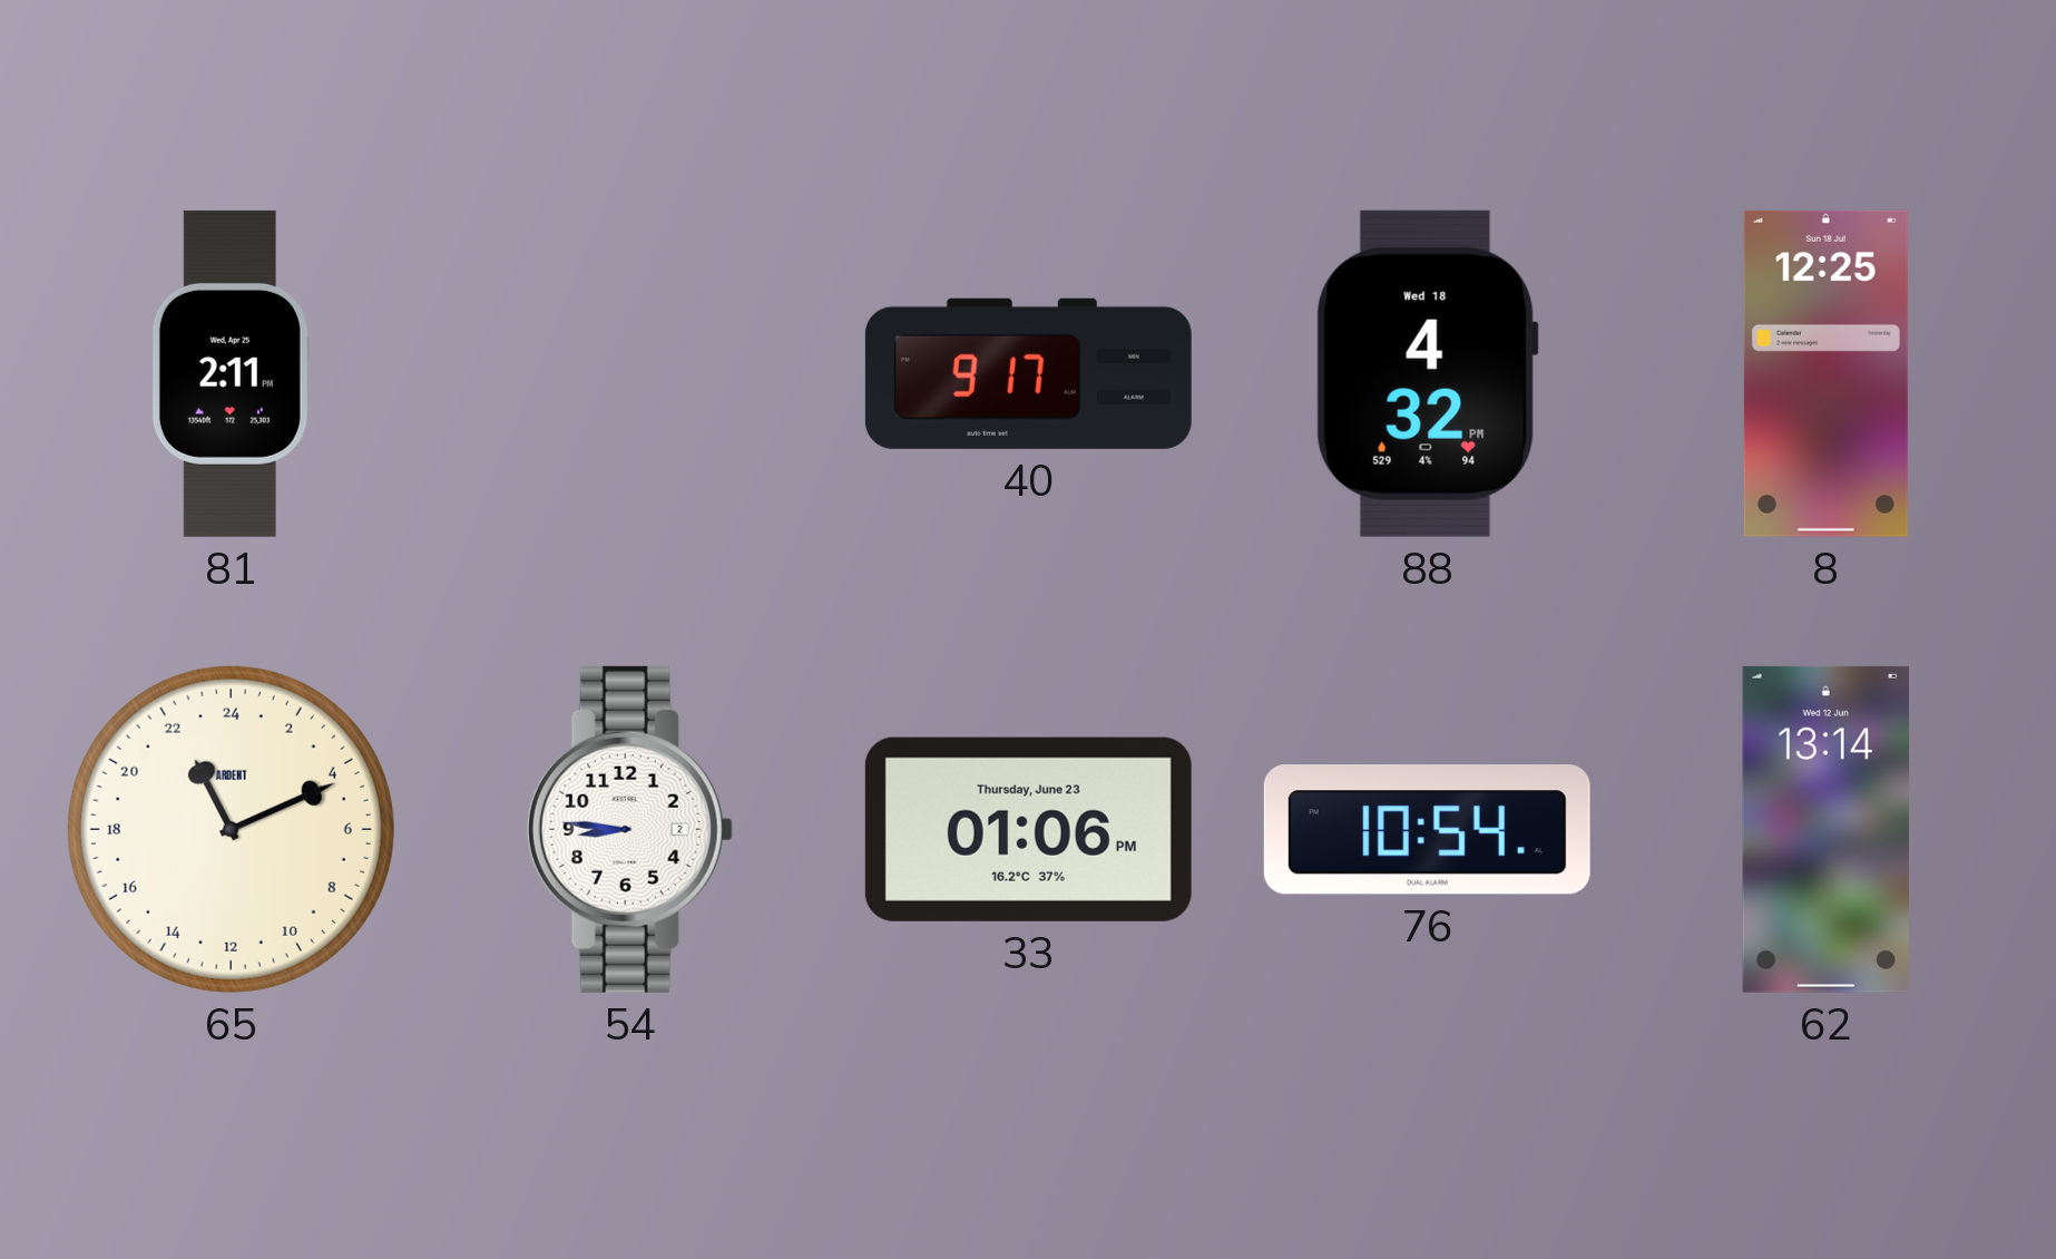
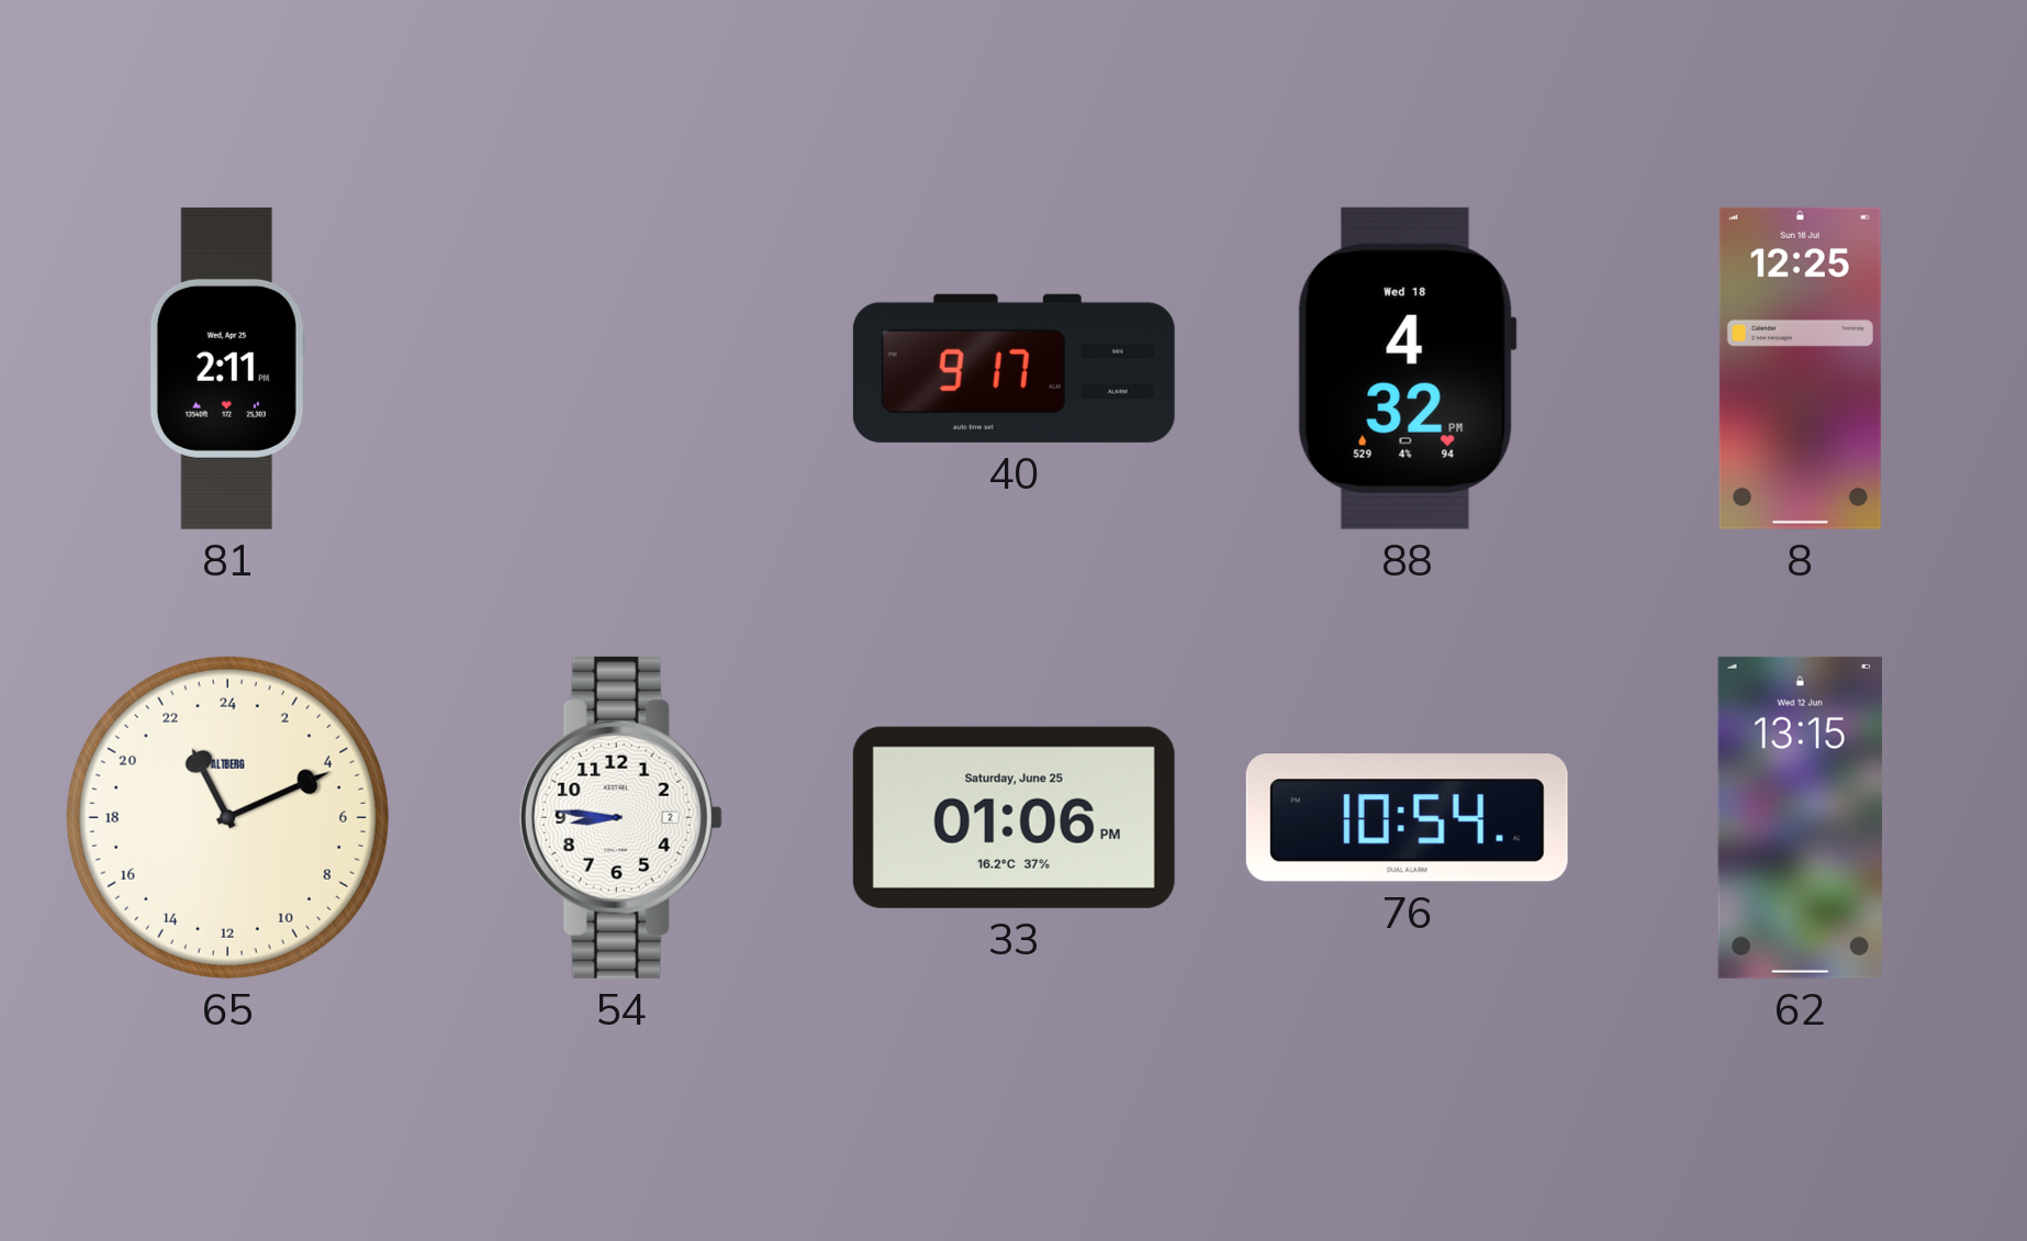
65 brand: ARDENT -> ALTBERG (227, 817)
33 date: Thursday, June 23 -> Saturday, June 25 (1013, 817)
62: 13:14 -> 13:15 (1800, 817)
